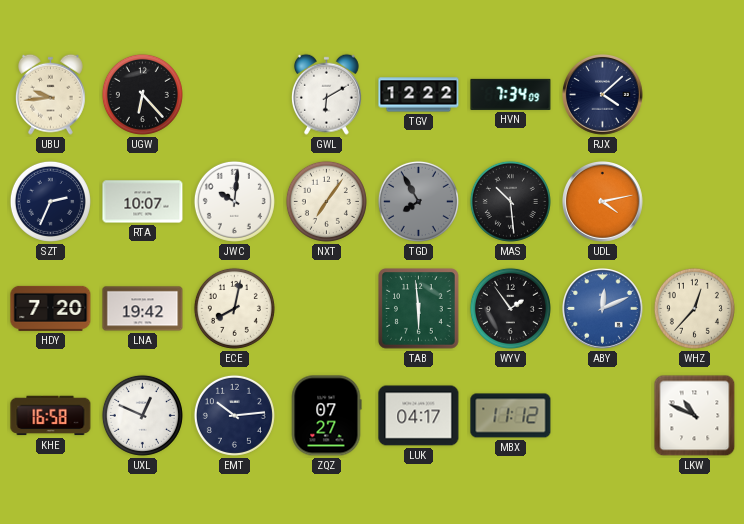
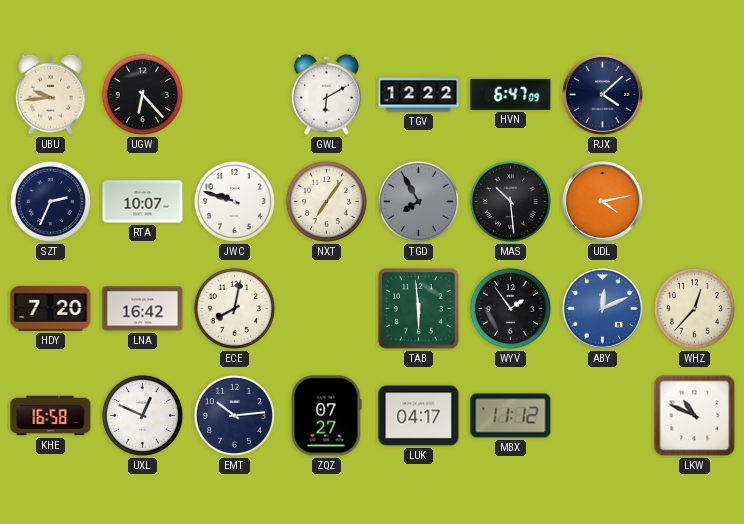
HVN: 7:34 -> 6:47 (511, 94)
JWC: 10:01 -> 9:48 (234, 201)
LNA: 19:42 -> 16:42 (143, 309)
